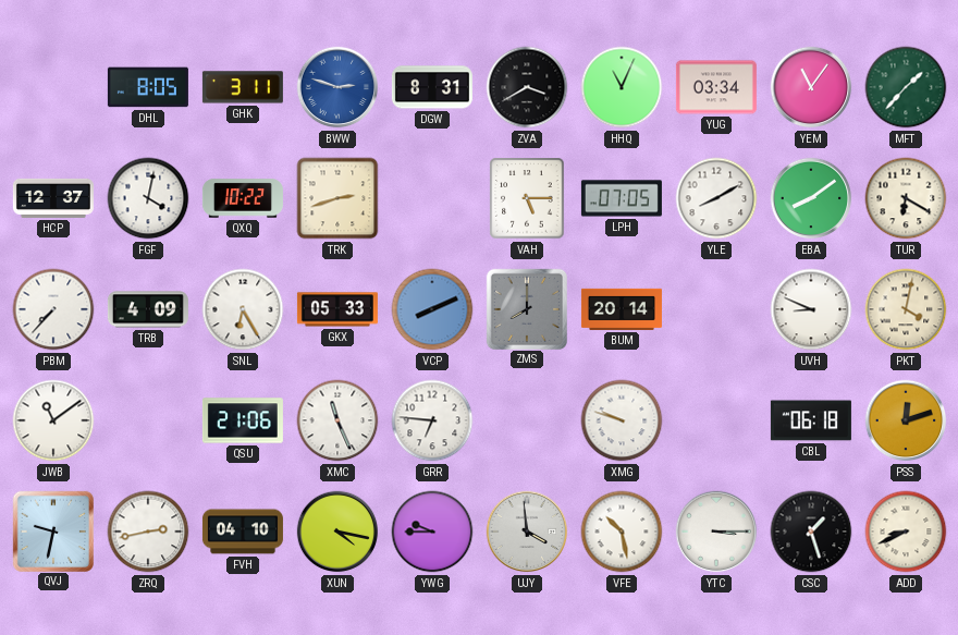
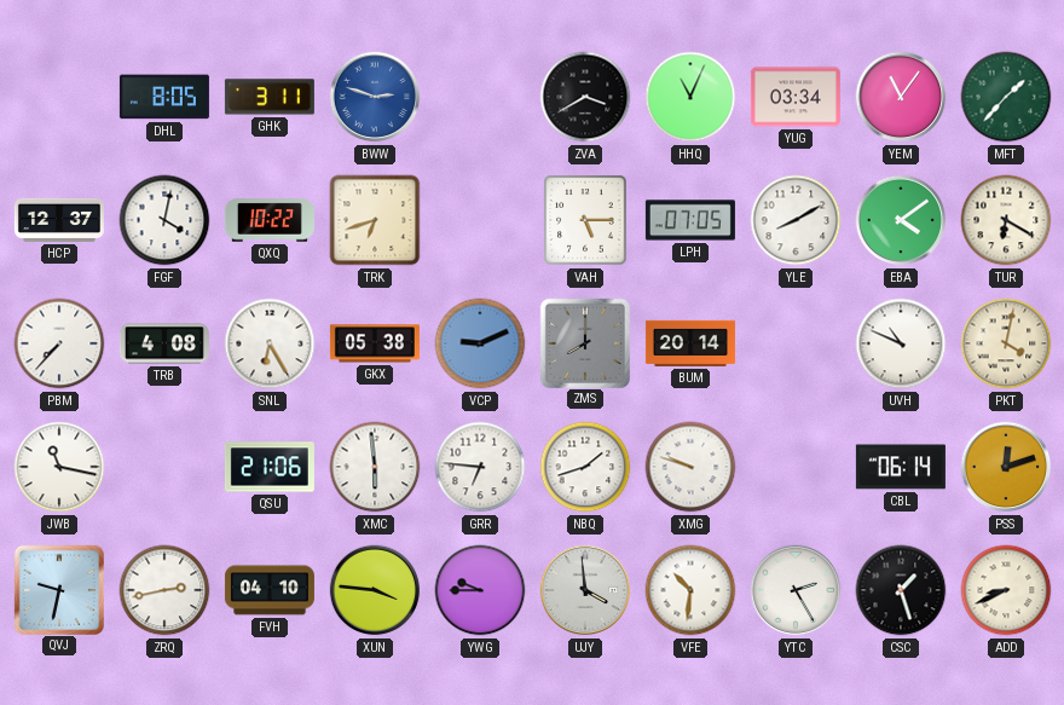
DGW: 8:31 -> none (432, 87)
TRK: 2:42 -> 6:42 (375, 220)
EBA: 8:09 -> 4:09 (901, 220)
TRB: 4:09 -> 4:08 (164, 343)
GKX: 05:33 -> 05:38 (375, 343)
VCP: 8:11 -> 9:11 (480, 343)
UVH: 8:49 -> 10:49 (901, 343)
JWB: 11:09 -> 11:17 (59, 467)
XMC: 11:26 -> 5:59 (375, 467)
NBQ: none -> 1:42 (585, 467)
CBL: 06:18 -> 06:14 (901, 467)
XUN: 4:17 -> 3:46 (375, 590)
VFE: 10:28 -> 10:31 (690, 590)
YTC: 3:15 -> 2:25 (796, 590)
